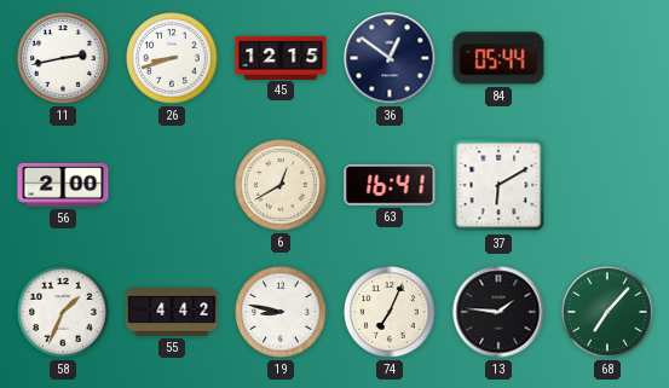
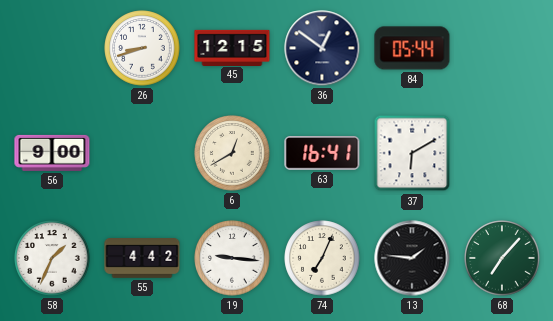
11: 2:43 -> none (63, 58)
56: 2:00 -> 9:00 (52, 153)
19: 8:47 -> 9:16 (232, 258)
